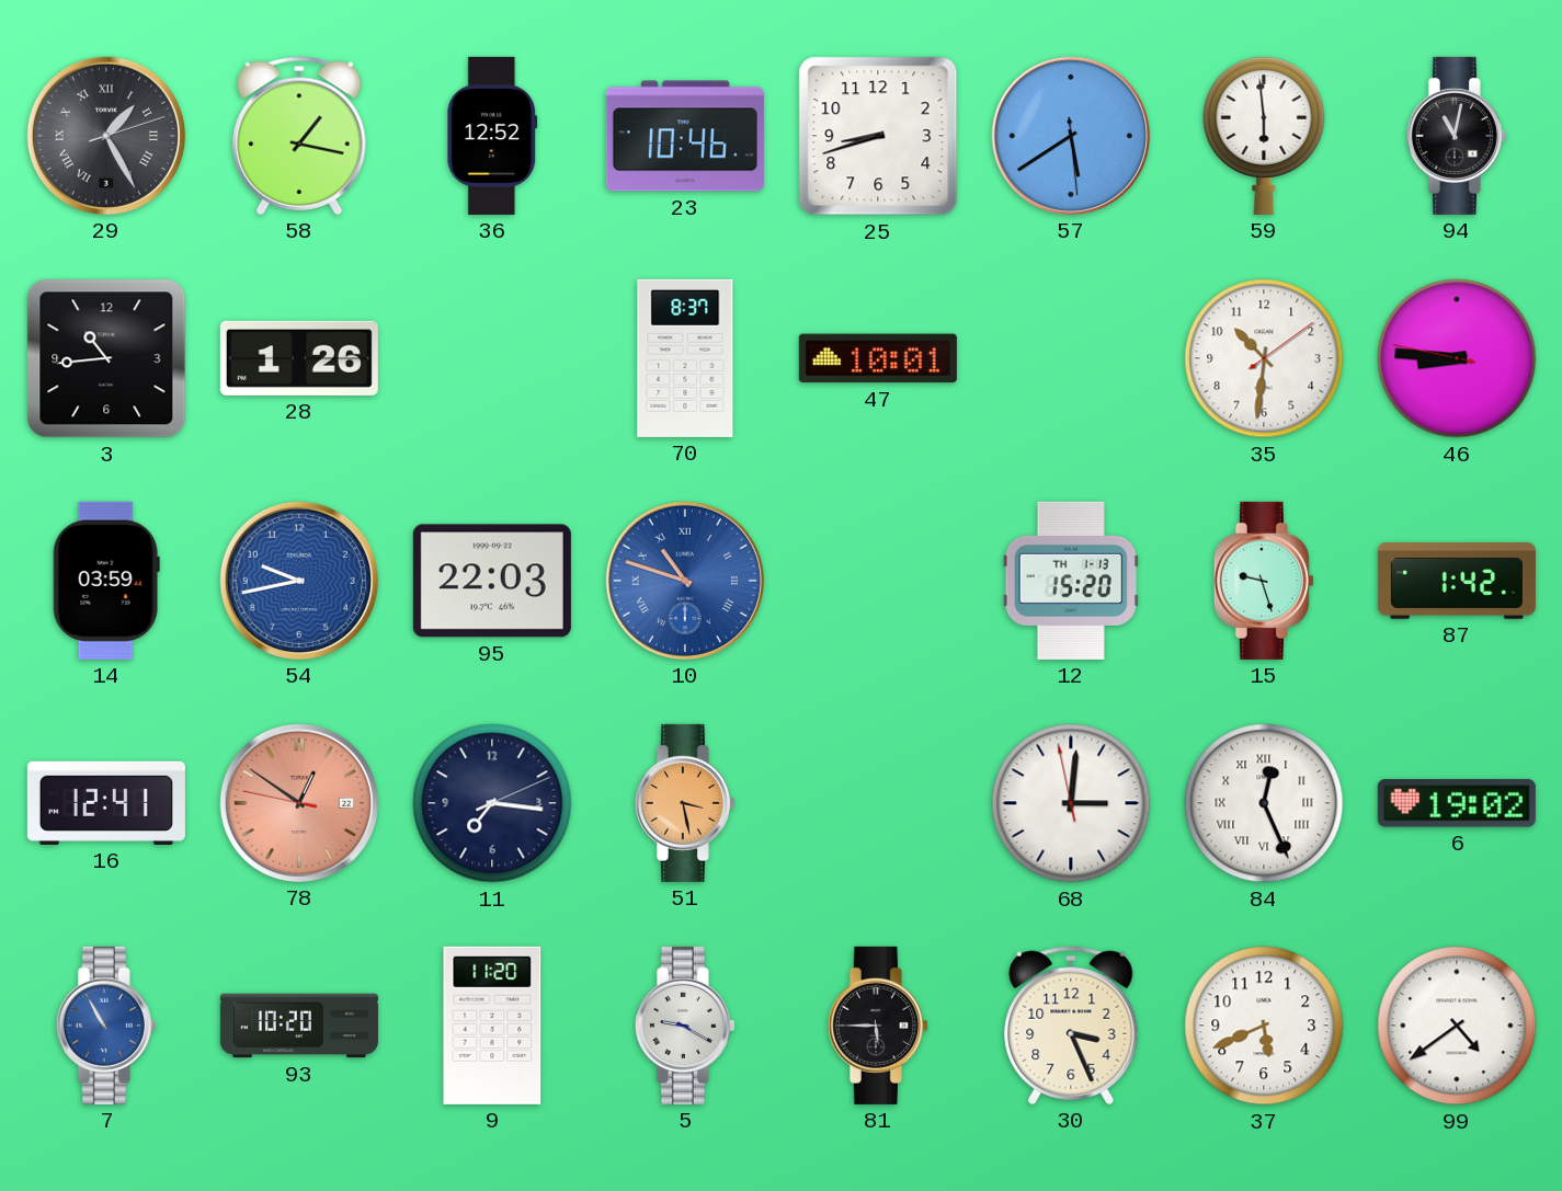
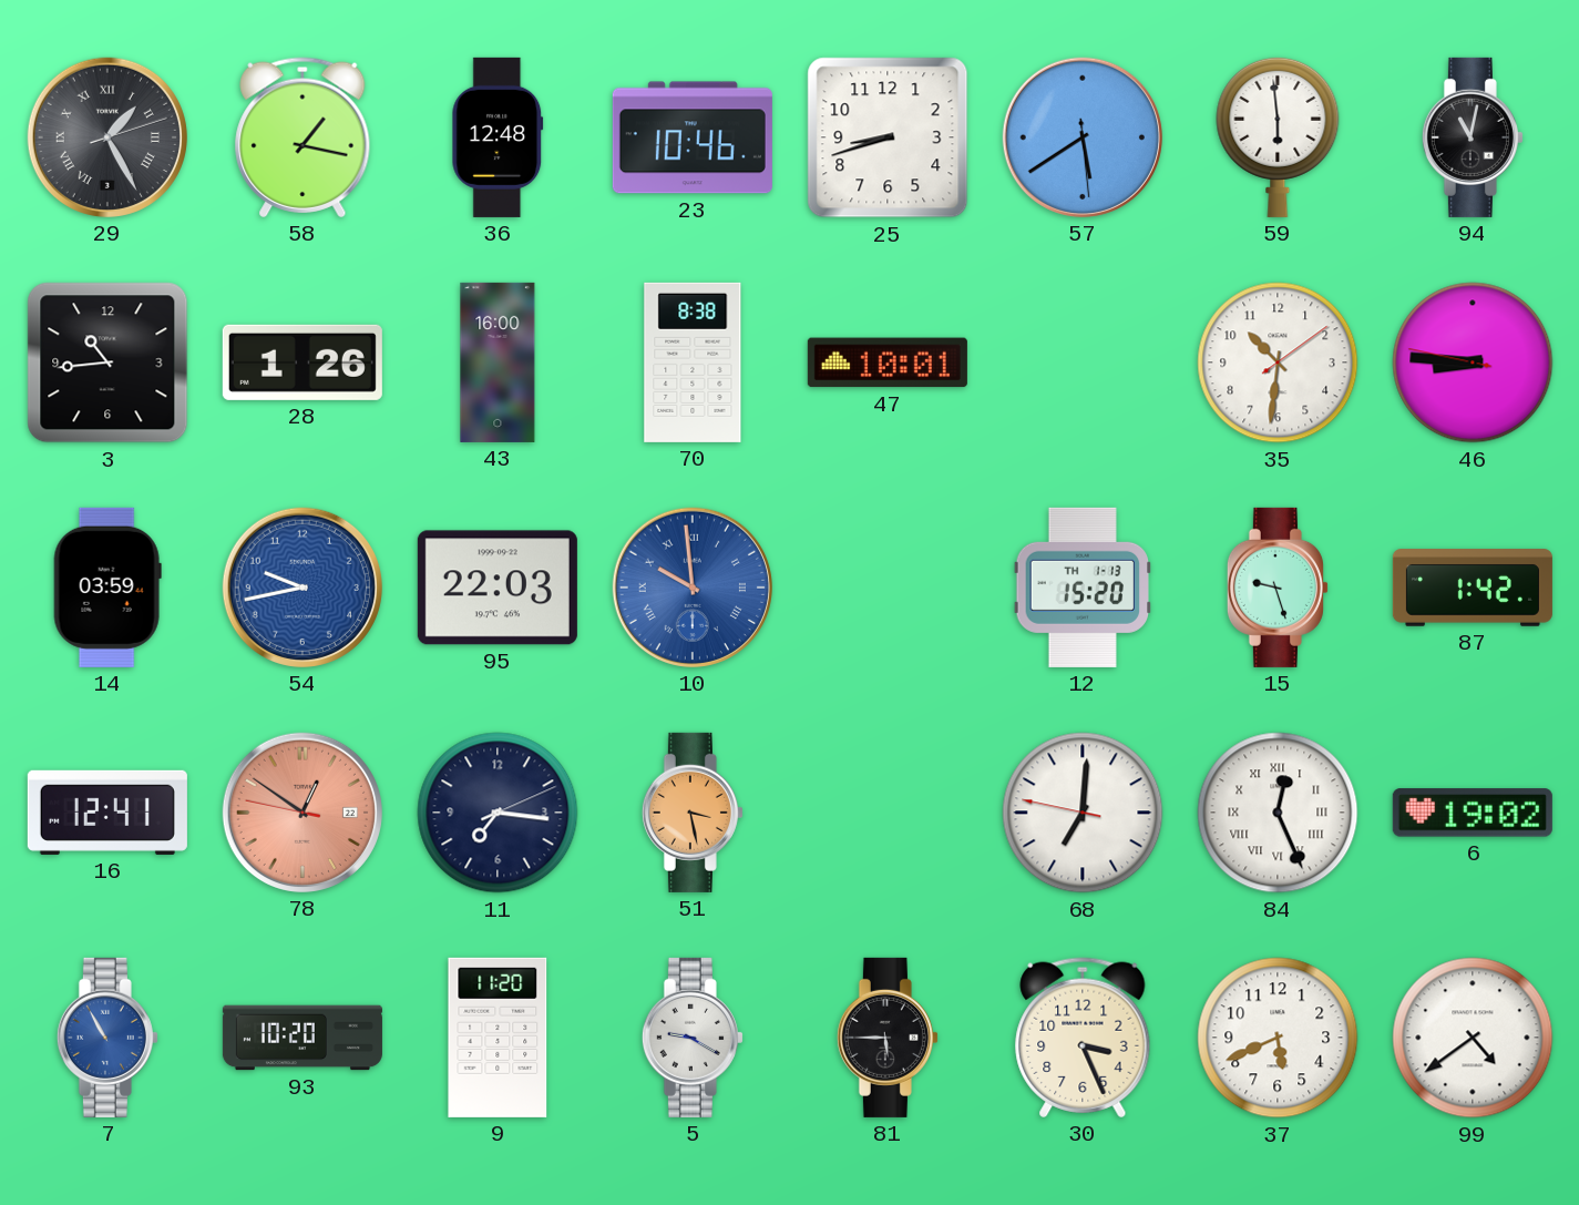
36: 12:52 -> 12:48 (498, 137)
43: none -> 16:00 (498, 362)
70: 8:37 -> 8:38 (693, 362)
10: 10:48 -> 9:59 (693, 588)
68: 3:00 -> 7:00 (1083, 813)
